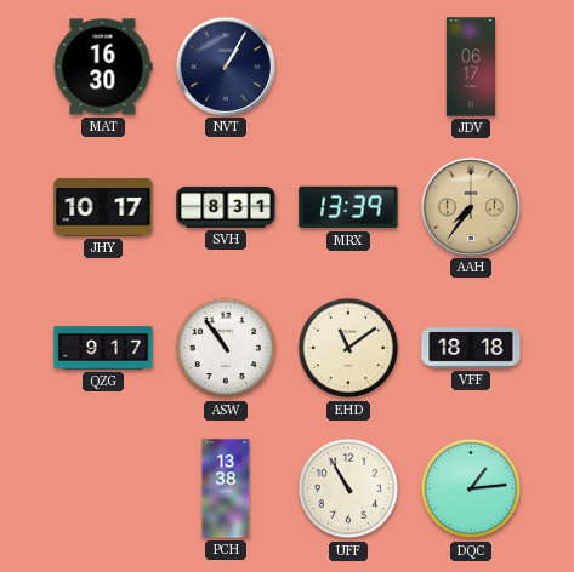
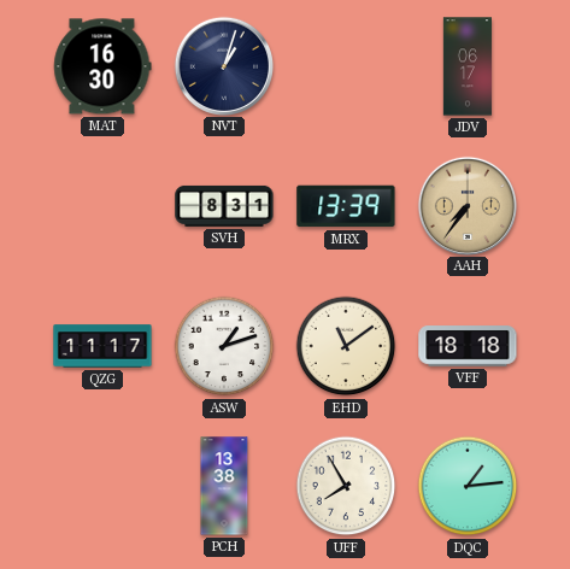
NVT: 1:05 -> 1:03 (223, 65)
JHY: 10:17 -> none (103, 207)
QZG: 9:17 -> 11:17 (102, 346)
ASW: 10:54 -> 1:12 (224, 346)
UFF: 10:55 -> 7:55 (346, 486)
